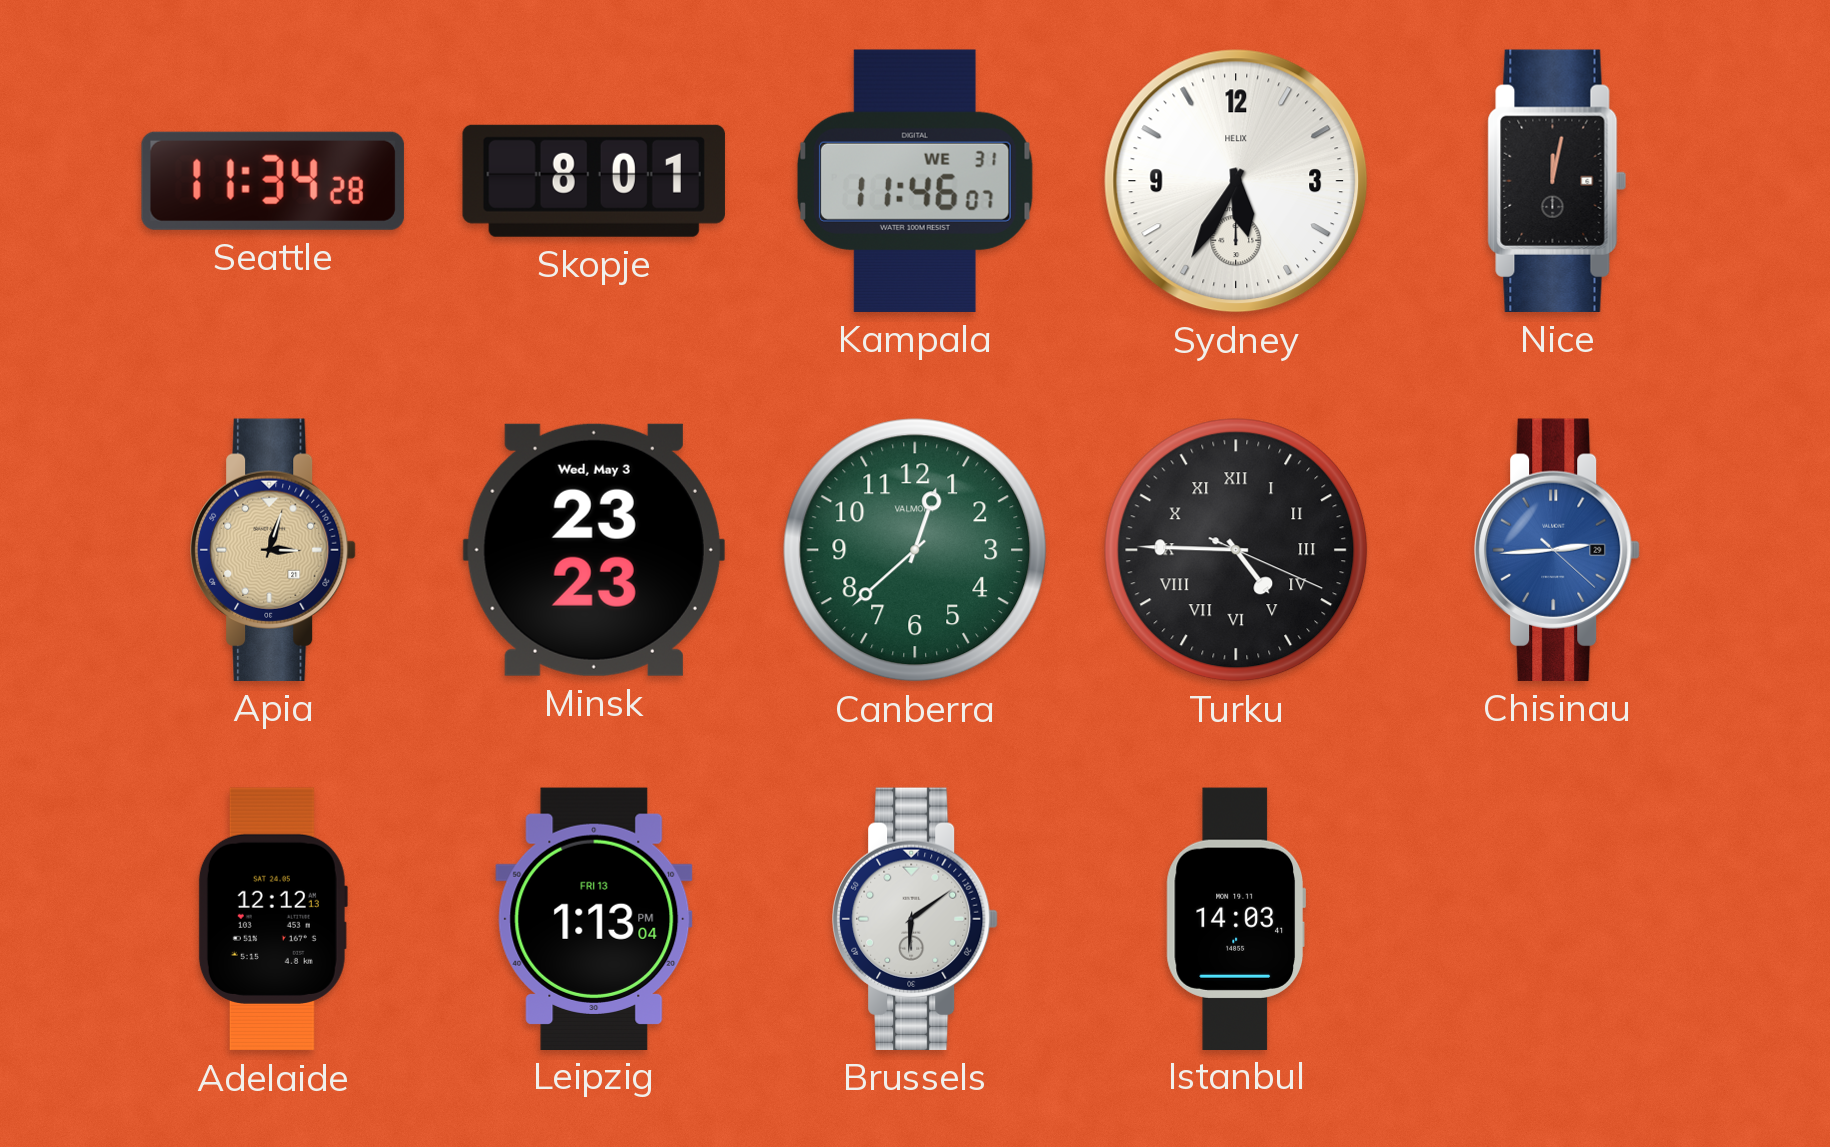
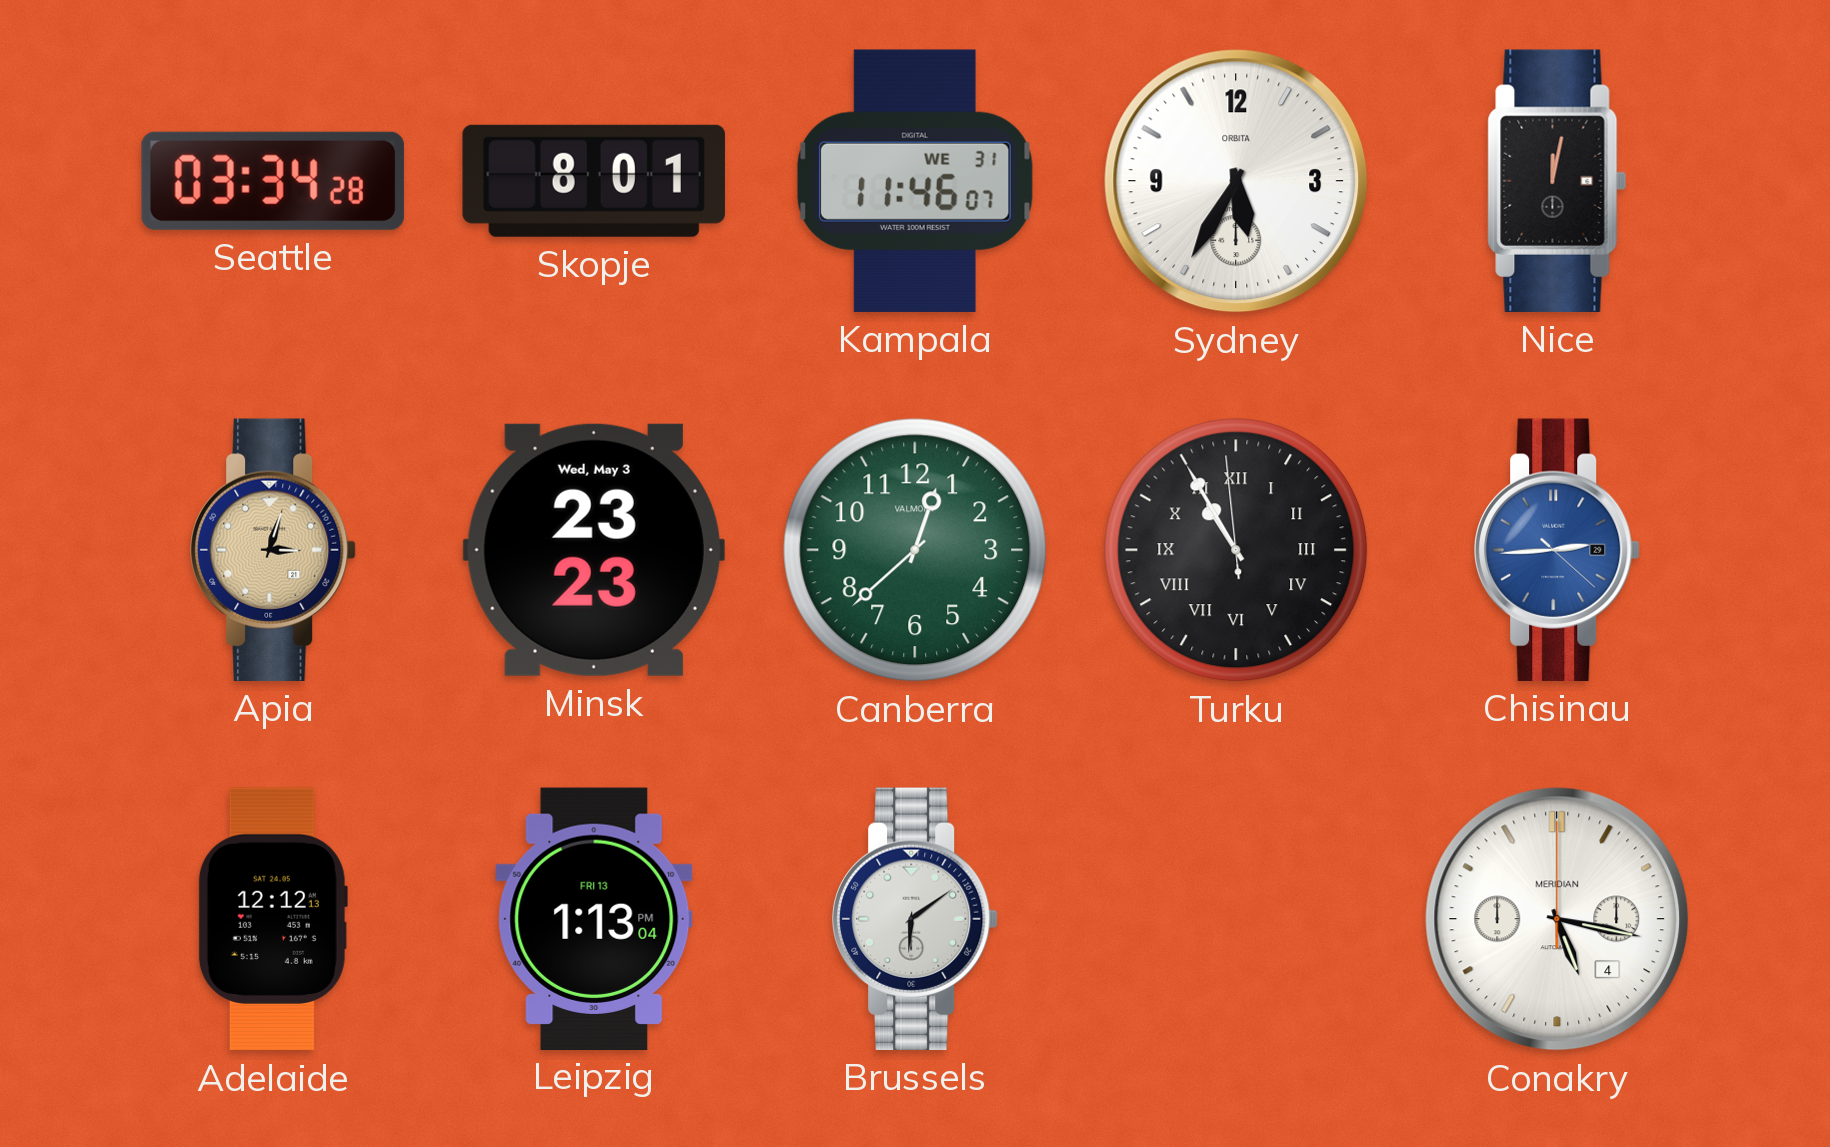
Seattle: 11:34 -> 03:34 (273, 181)
Sydney brand: HELIX -> ORBITA (1236, 181)
Turku: 4:45 -> 10:54 (1236, 550)
Istanbul: 14:03 -> none (1235, 918)
Conakry: none -> 5:17 (1557, 919)
